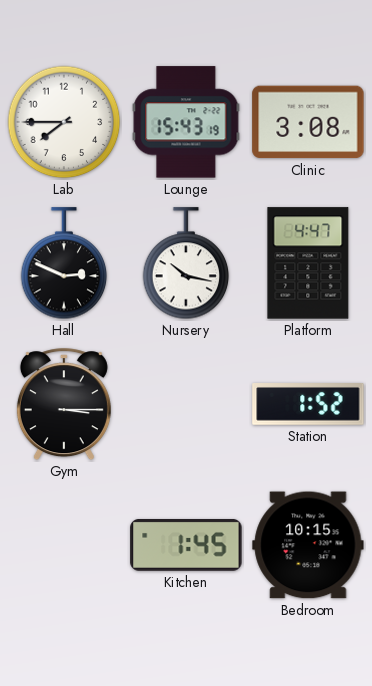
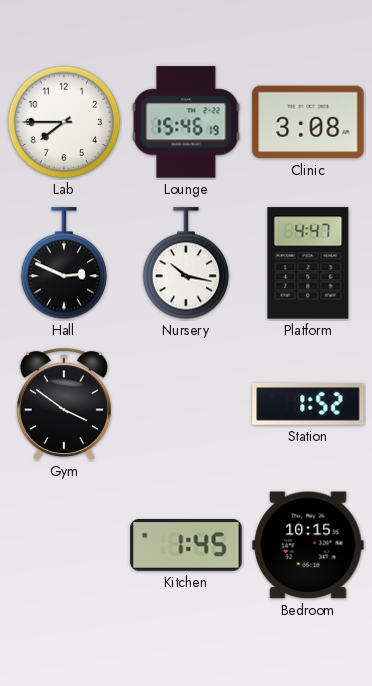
Lounge: 15:43 -> 15:46 (186, 122)
Gym: 3:15 -> 3:51 (64, 405)
